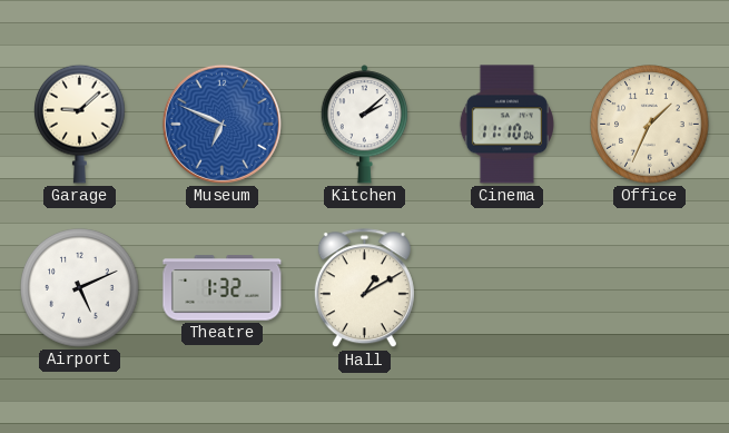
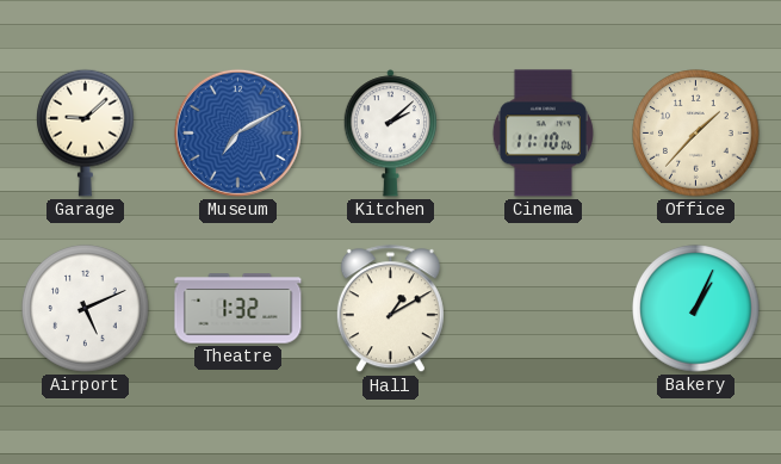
Museum: 6:49 -> 7:10 (237, 132)
Office: 1:34 -> 1:37 (696, 134)
Bakery: none -> 1:04 (696, 309)
